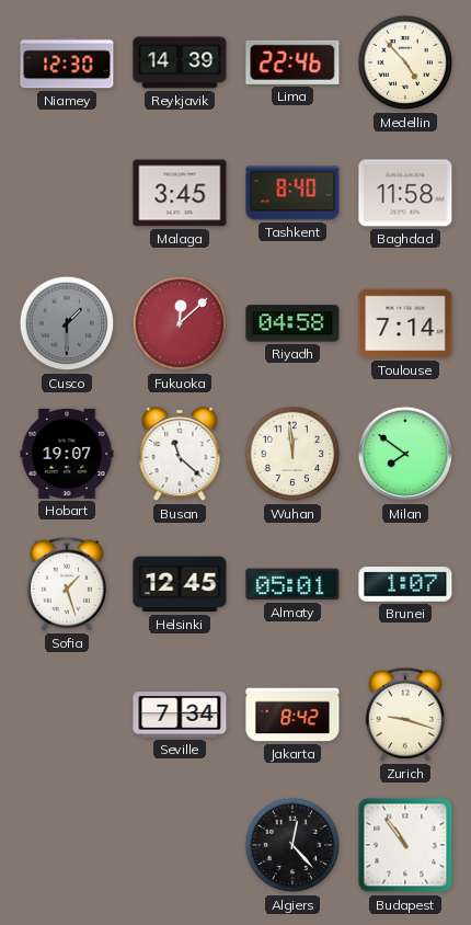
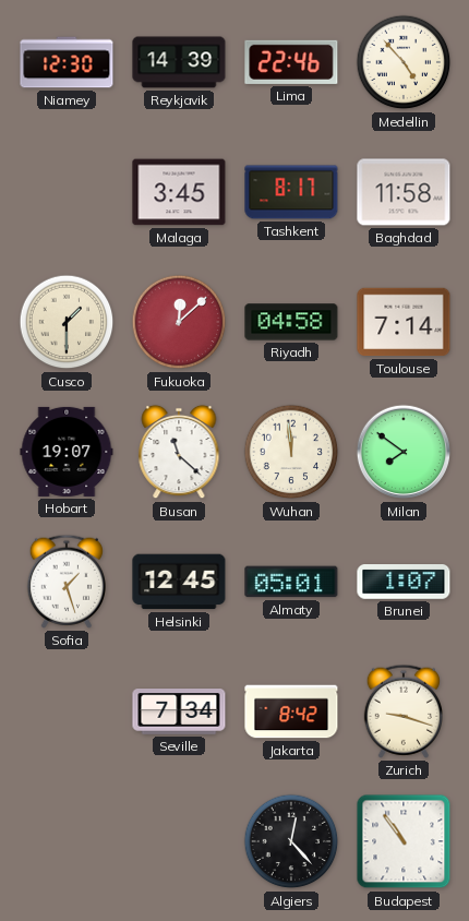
Tashkent: 8:40 -> 8:17 (291, 192)
Cusco dial: grey -> cream (67, 322)
